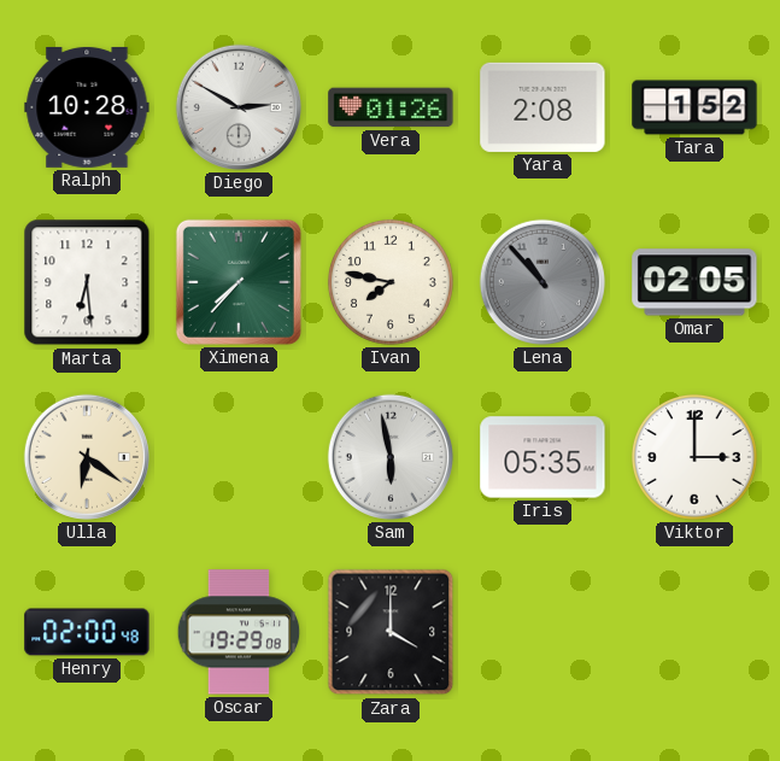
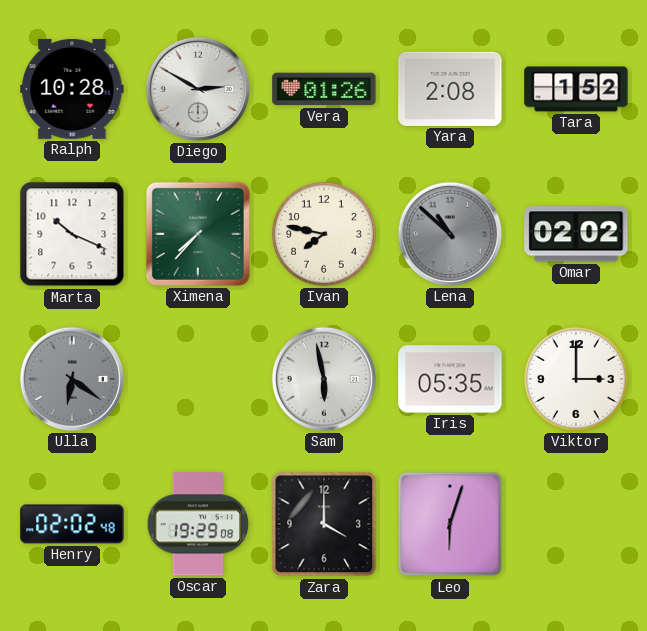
Marta: 6:29 -> 10:19 (72, 234)
Lena: 10:53 -> 10:52 (450, 234)
Omar: 02:05 -> 02:02 (576, 234)
Ulla dial: cream -> grey (72, 379)
Henry: 02:00 -> 02:02 (72, 524)
Leo: none -> 6:03 (450, 524)
